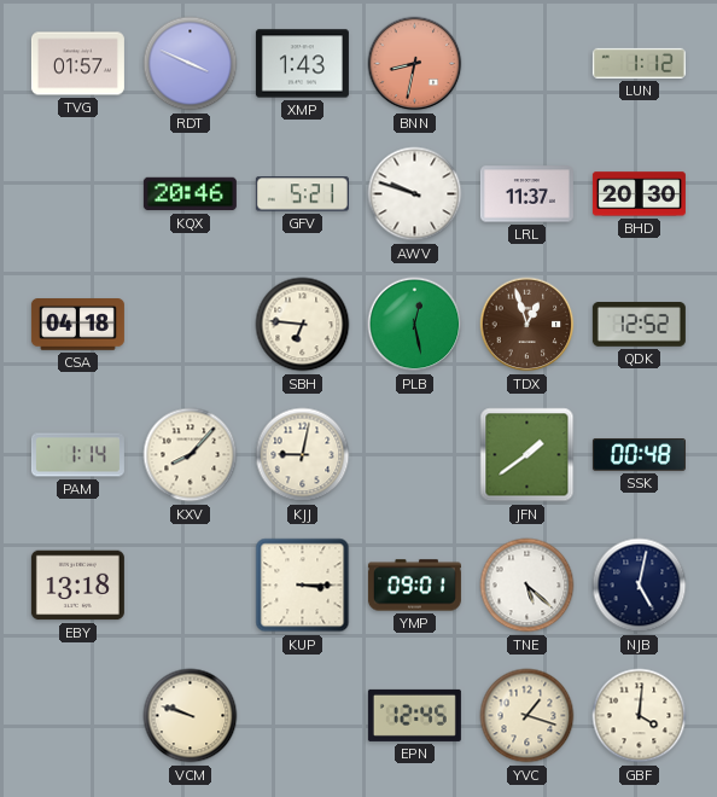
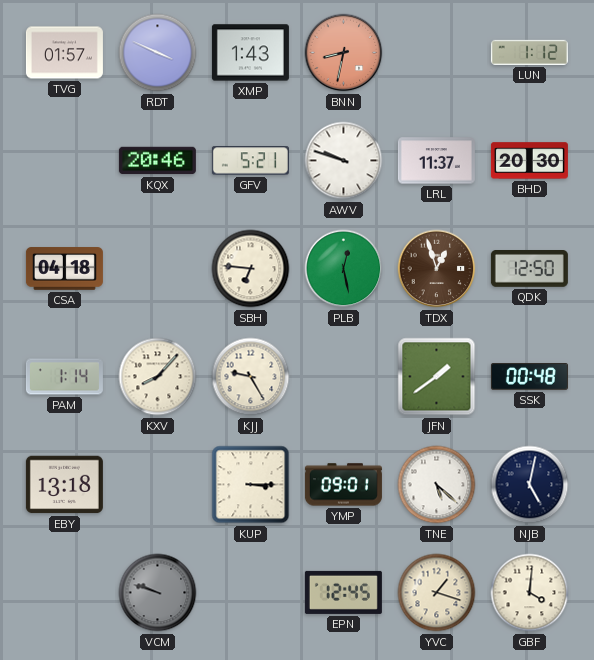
QDK: 12:52 -> 12:50 (529, 269)
KJJ: 9:02 -> 9:25 (251, 377)
VCM dial: cream -> grey (158, 593)
